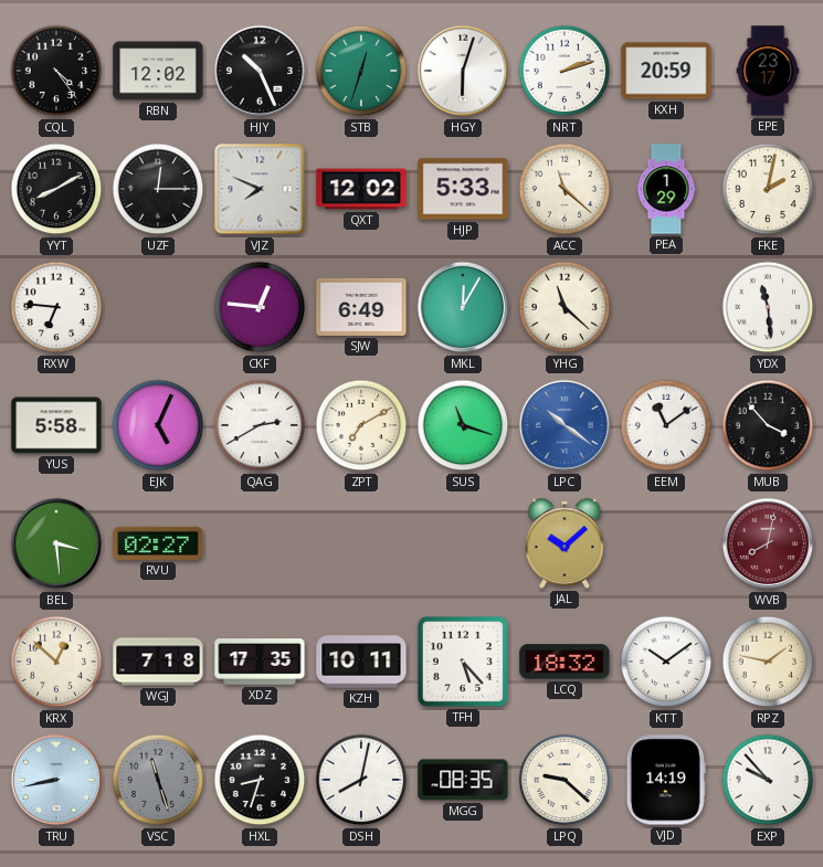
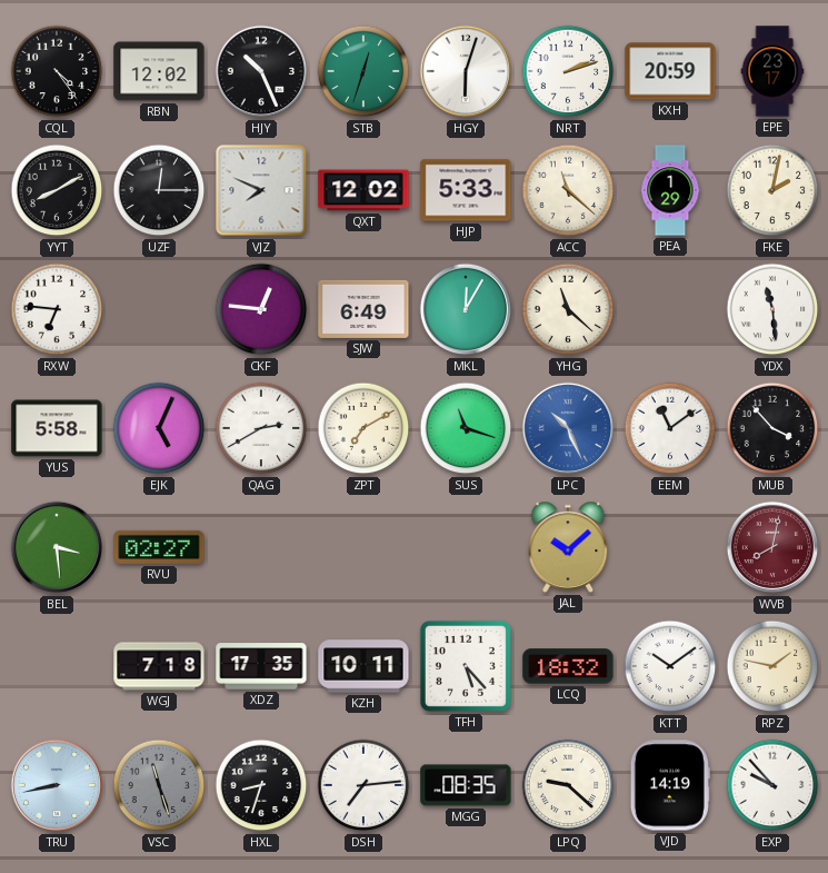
LPC: 10:21 -> 10:26 (568, 428)
KRX: 12:52 -> none (56, 662)
DSH: 8:02 -> 7:14 (363, 785)
